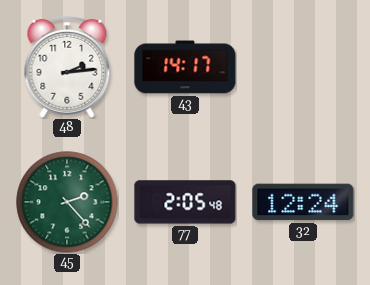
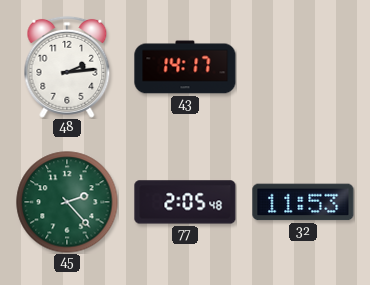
32: 12:24 -> 11:53 (303, 202)
